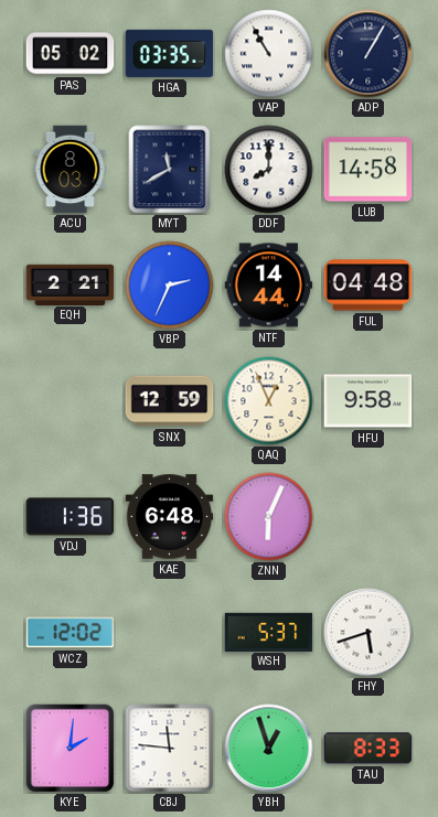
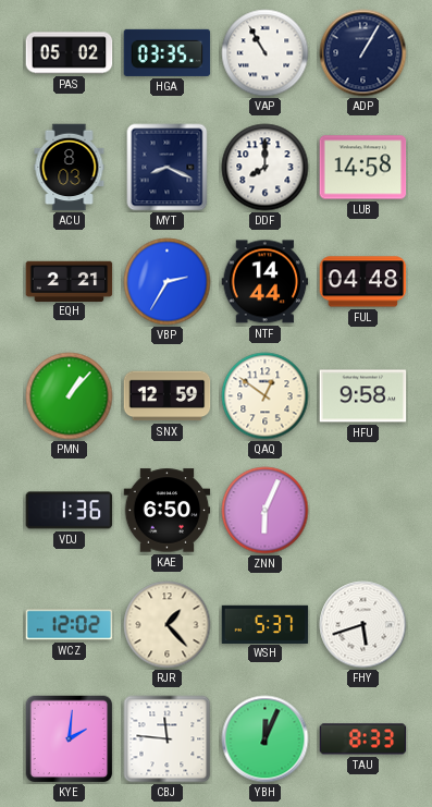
MYT: 11:40 -> 8:19 (168, 168)
VBP: 2:34 -> 2:35 (168, 282)
PMN: none -> 1:07 (70, 396)
QAQ: 12:56 -> 12:51 (266, 396)
KAE: 6:48 -> 6:50 (168, 511)
RJR: none -> 1:23 (168, 625)
YBH: 12:57 -> 12:04 (266, 739)
